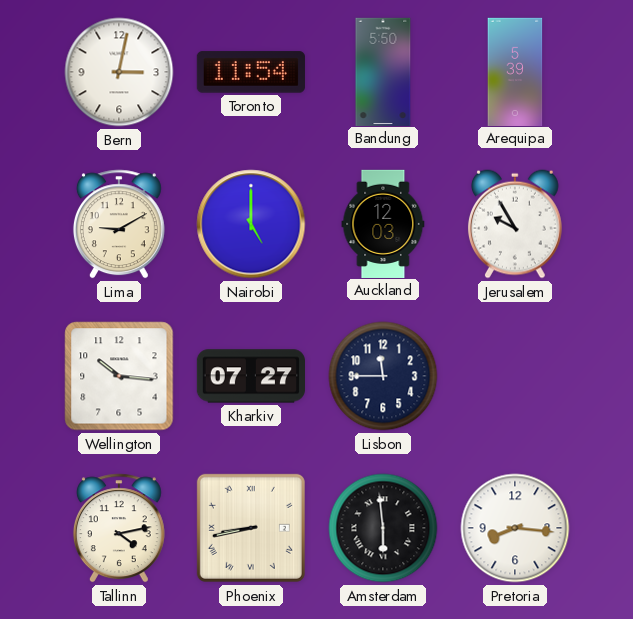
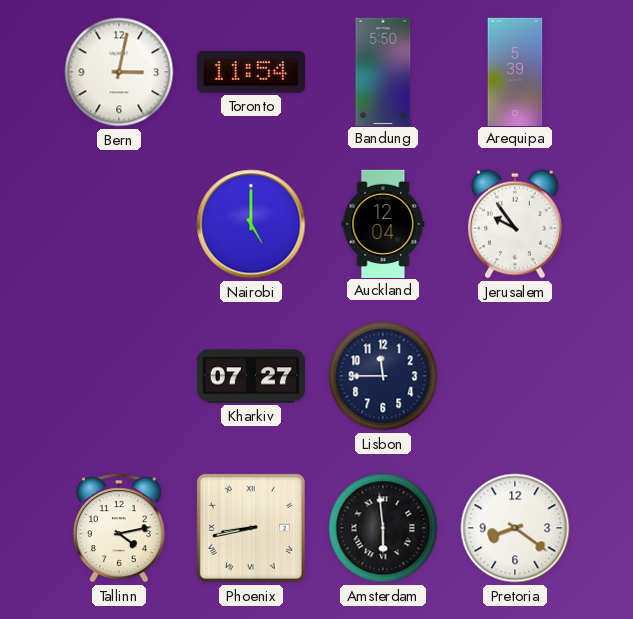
Lima: 9:10 -> none (119, 224)
Auckland: 12:03 -> 12:04 (383, 223)
Jerusalem: 9:55 -> 9:54 (515, 224)
Wellington: 10:16 -> none (119, 376)
Pretoria: 8:16 -> 8:21 (515, 528)
